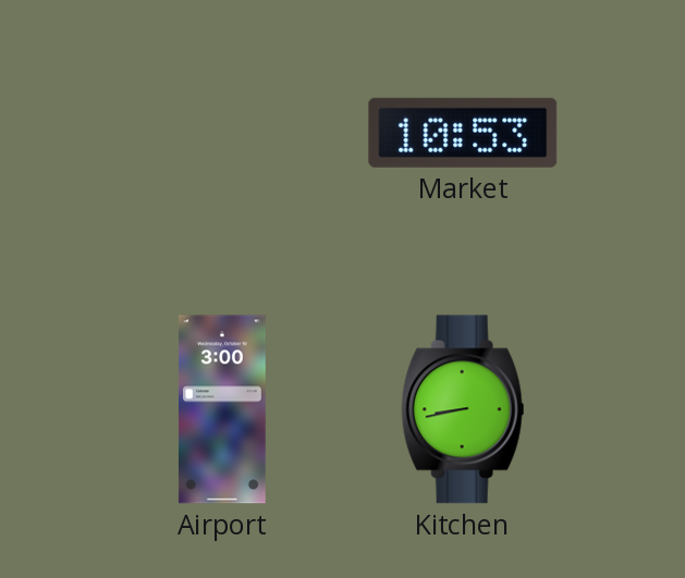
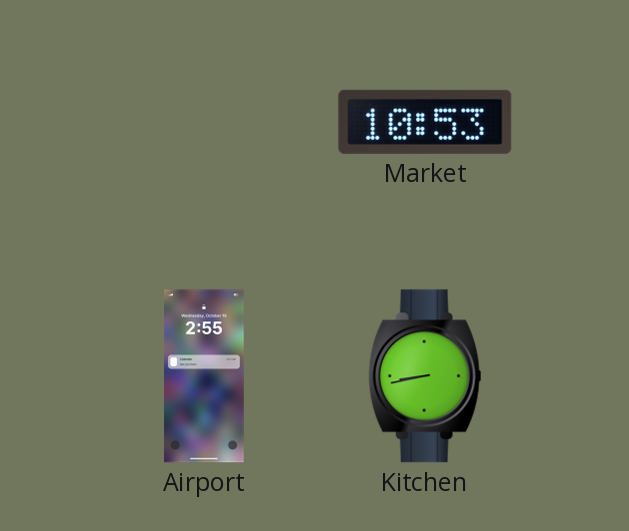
Airport: 3:00 -> 2:55 (204, 376)
